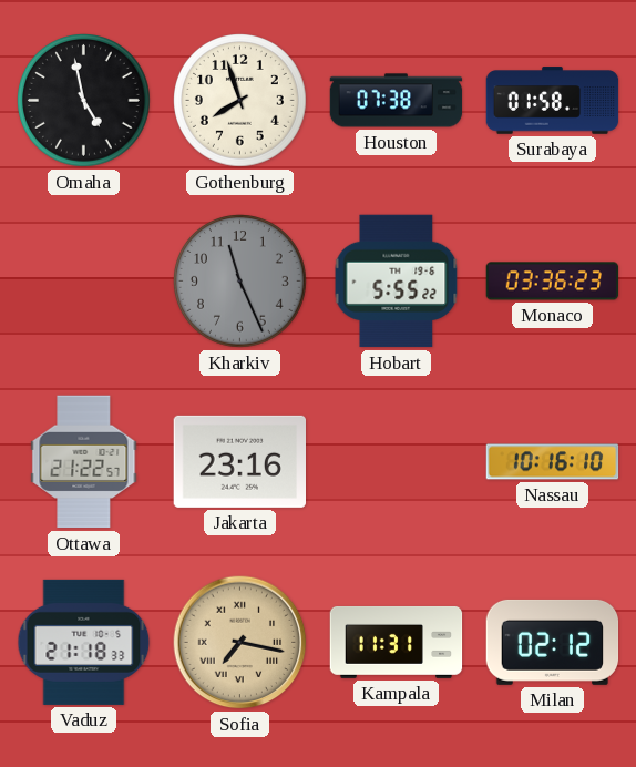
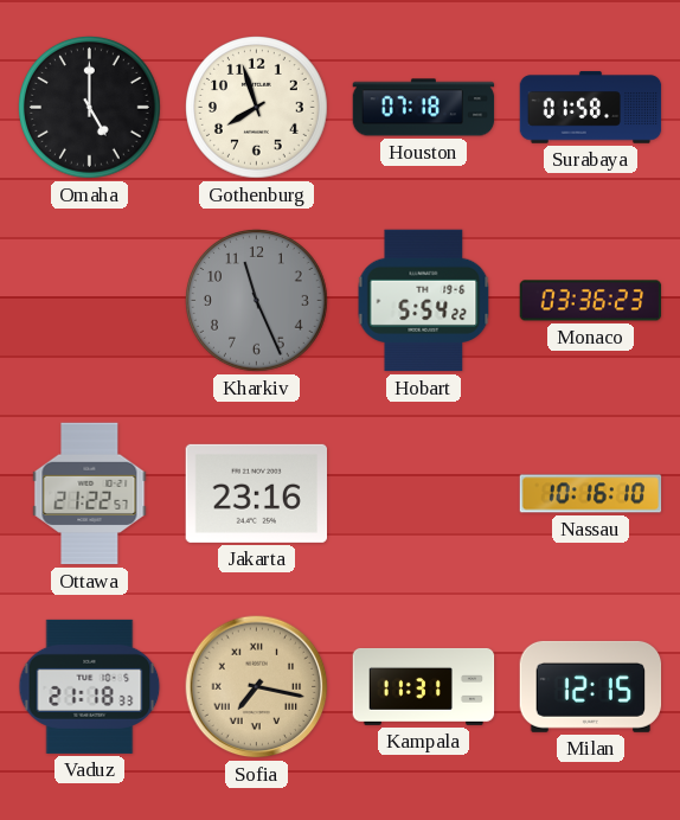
Omaha: 4:58 -> 5:00 (90, 108)
Houston: 07:38 -> 07:18 (424, 108)
Hobart: 5:55 -> 5:54 (424, 301)
Milan: 02:12 -> 12:15 (591, 686)
